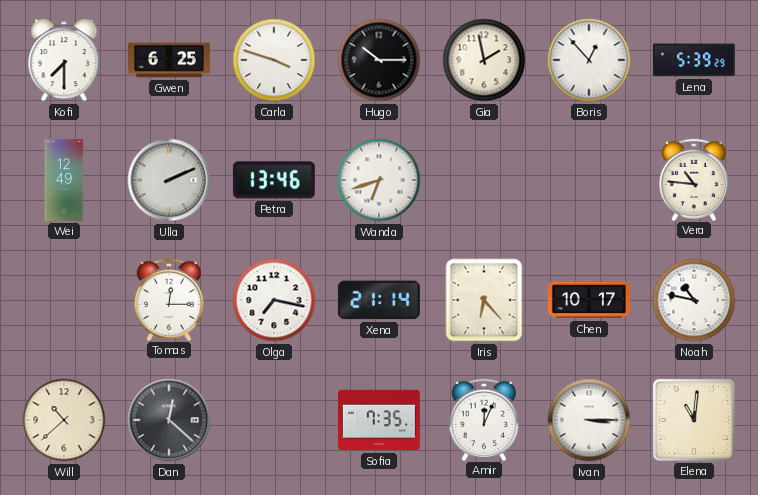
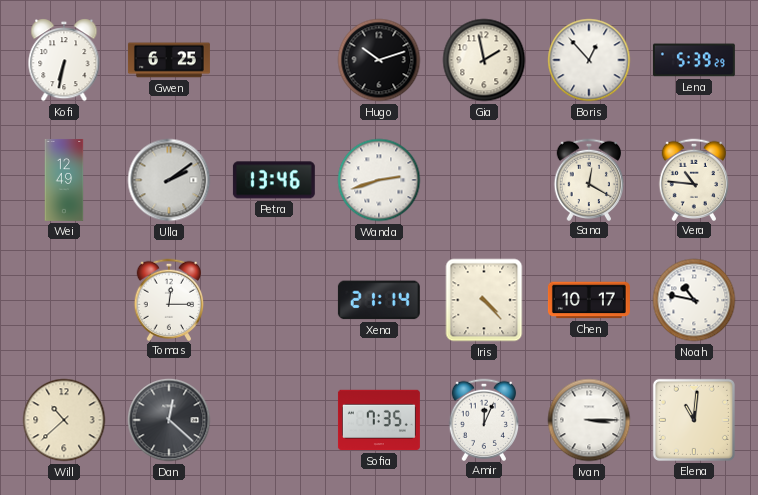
Kofi: 7:30 -> 6:32 (64, 60)
Carla: 3:48 -> none (274, 60)
Hugo: 10:15 -> 10:12 (379, 60)
Ulla: 2:11 -> 2:09 (169, 180)
Wanda: 6:42 -> 2:42 (379, 180)
Sana: none -> 12:20 (588, 179)
Olga: 7:17 -> none (274, 300)
Iris: 6:23 -> 4:23 (484, 300)
